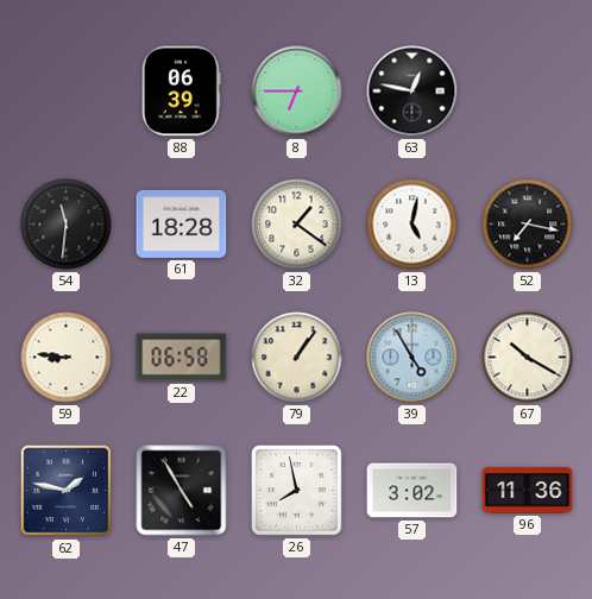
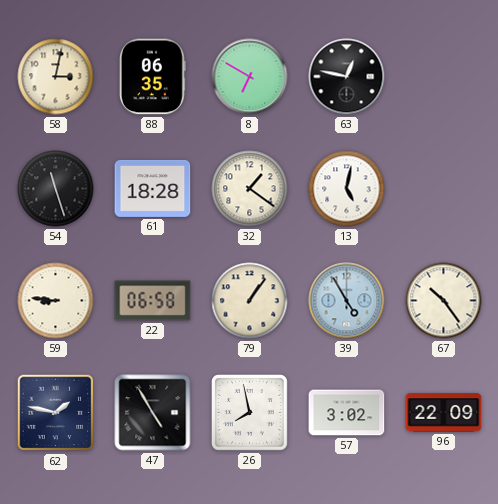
58: none -> 3:02 (56, 77)
88: 06:39 -> 06:35 (152, 77)
8: 6:45 -> 6:50 (250, 77)
54: 11:31 -> 11:27 (56, 189)
52: 7:17 -> none (528, 225)
67: 10:20 -> 10:24 (444, 301)
96: 11:36 -> 22:09 (444, 413)
